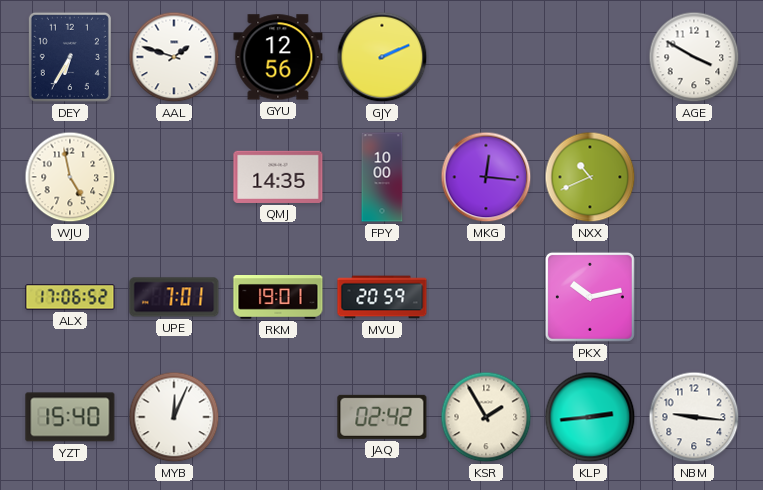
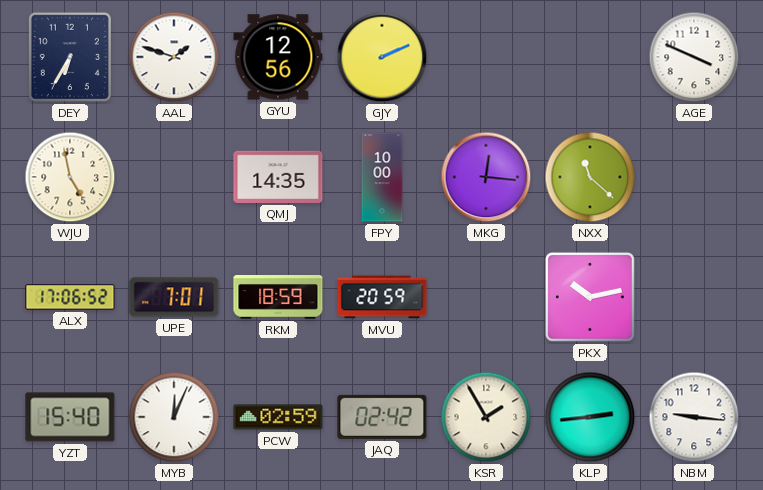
AGE: 3:50 -> 3:49 (694, 57)
NXX: 10:41 -> 11:22 (590, 177)
RKM: 19:01 -> 18:59 (278, 298)
PCW: none -> 02:59 (278, 417)
